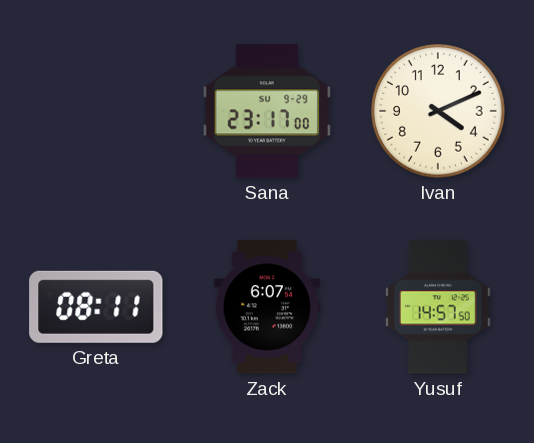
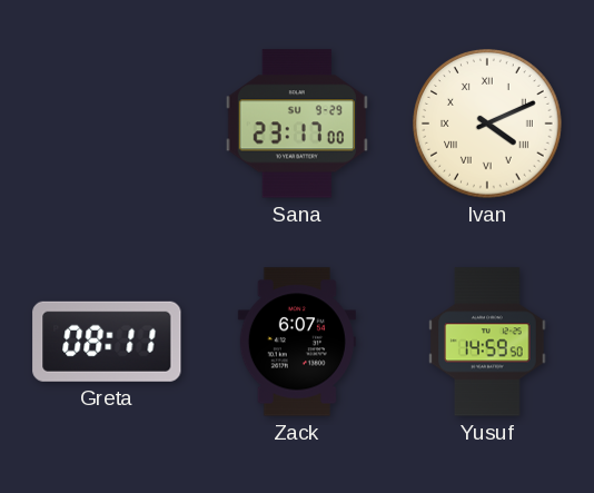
Ivan numerals: Arabic -> Roman (487, 124)
Yusuf: 14:57 -> 14:59 (487, 342)
